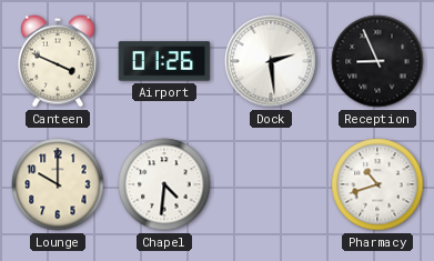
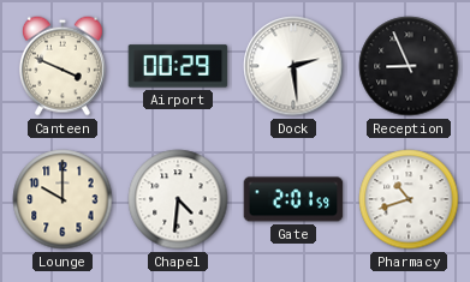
Airport: 01:26 -> 00:29 (178, 66)
Gate: none -> 2:01 (293, 199)
